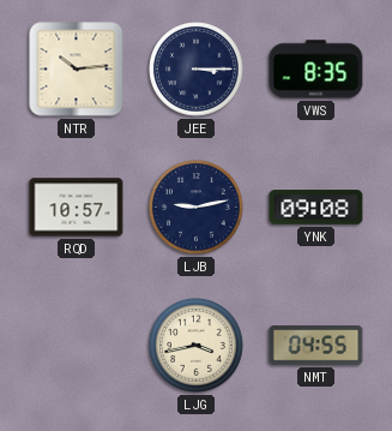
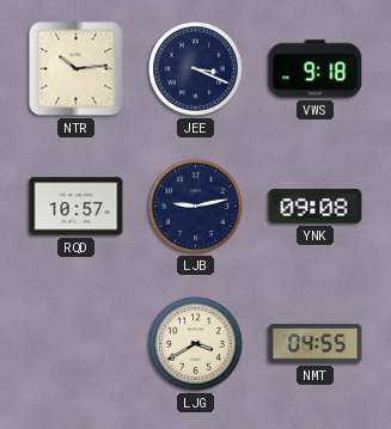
JEE: 3:15 -> 3:19 (196, 69)
VWS: 8:35 -> 9:18 (316, 69)
LJG: 3:43 -> 3:40 (196, 344)
